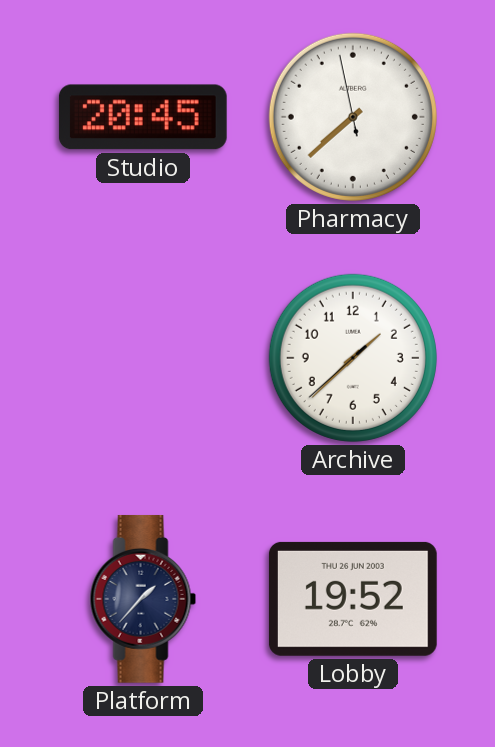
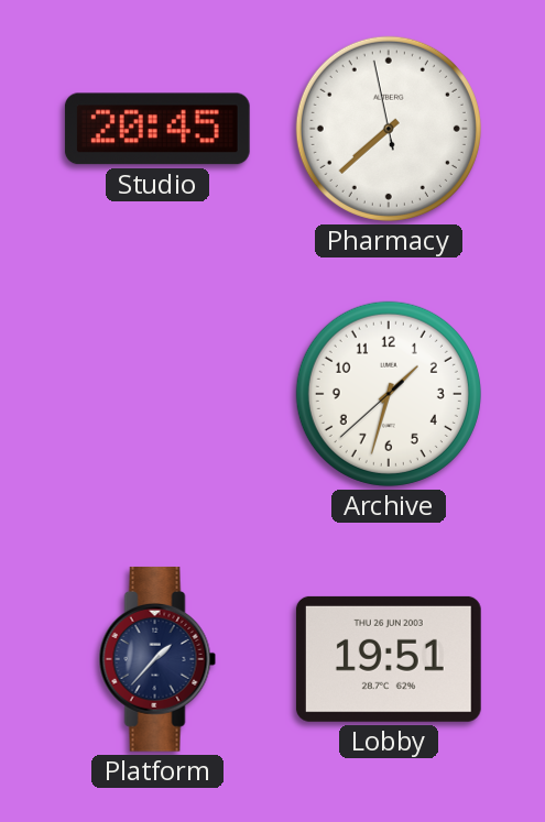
Archive: 1:37 -> 1:32 (389, 394)
Lobby: 19:52 -> 19:51 (389, 659)
